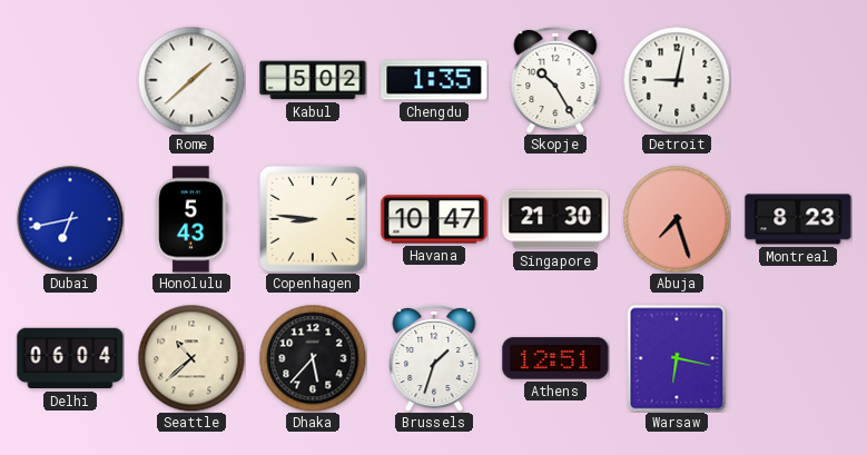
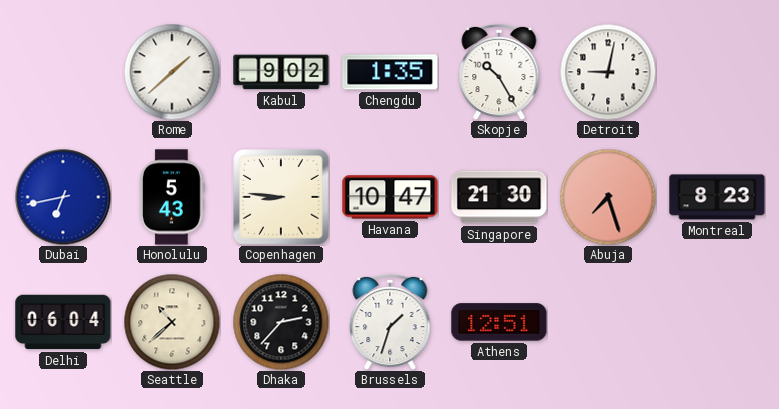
Kabul: 5:02 -> 9:02 (281, 72)
Dhaka: 5:37 -> 2:37 (281, 322)
Warsaw: 6:17 -> none (677, 358)
